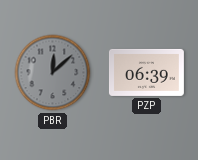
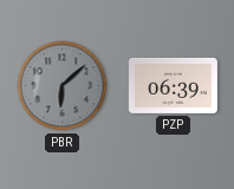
PBR: 12:08 -> 6:08 (63, 86)
